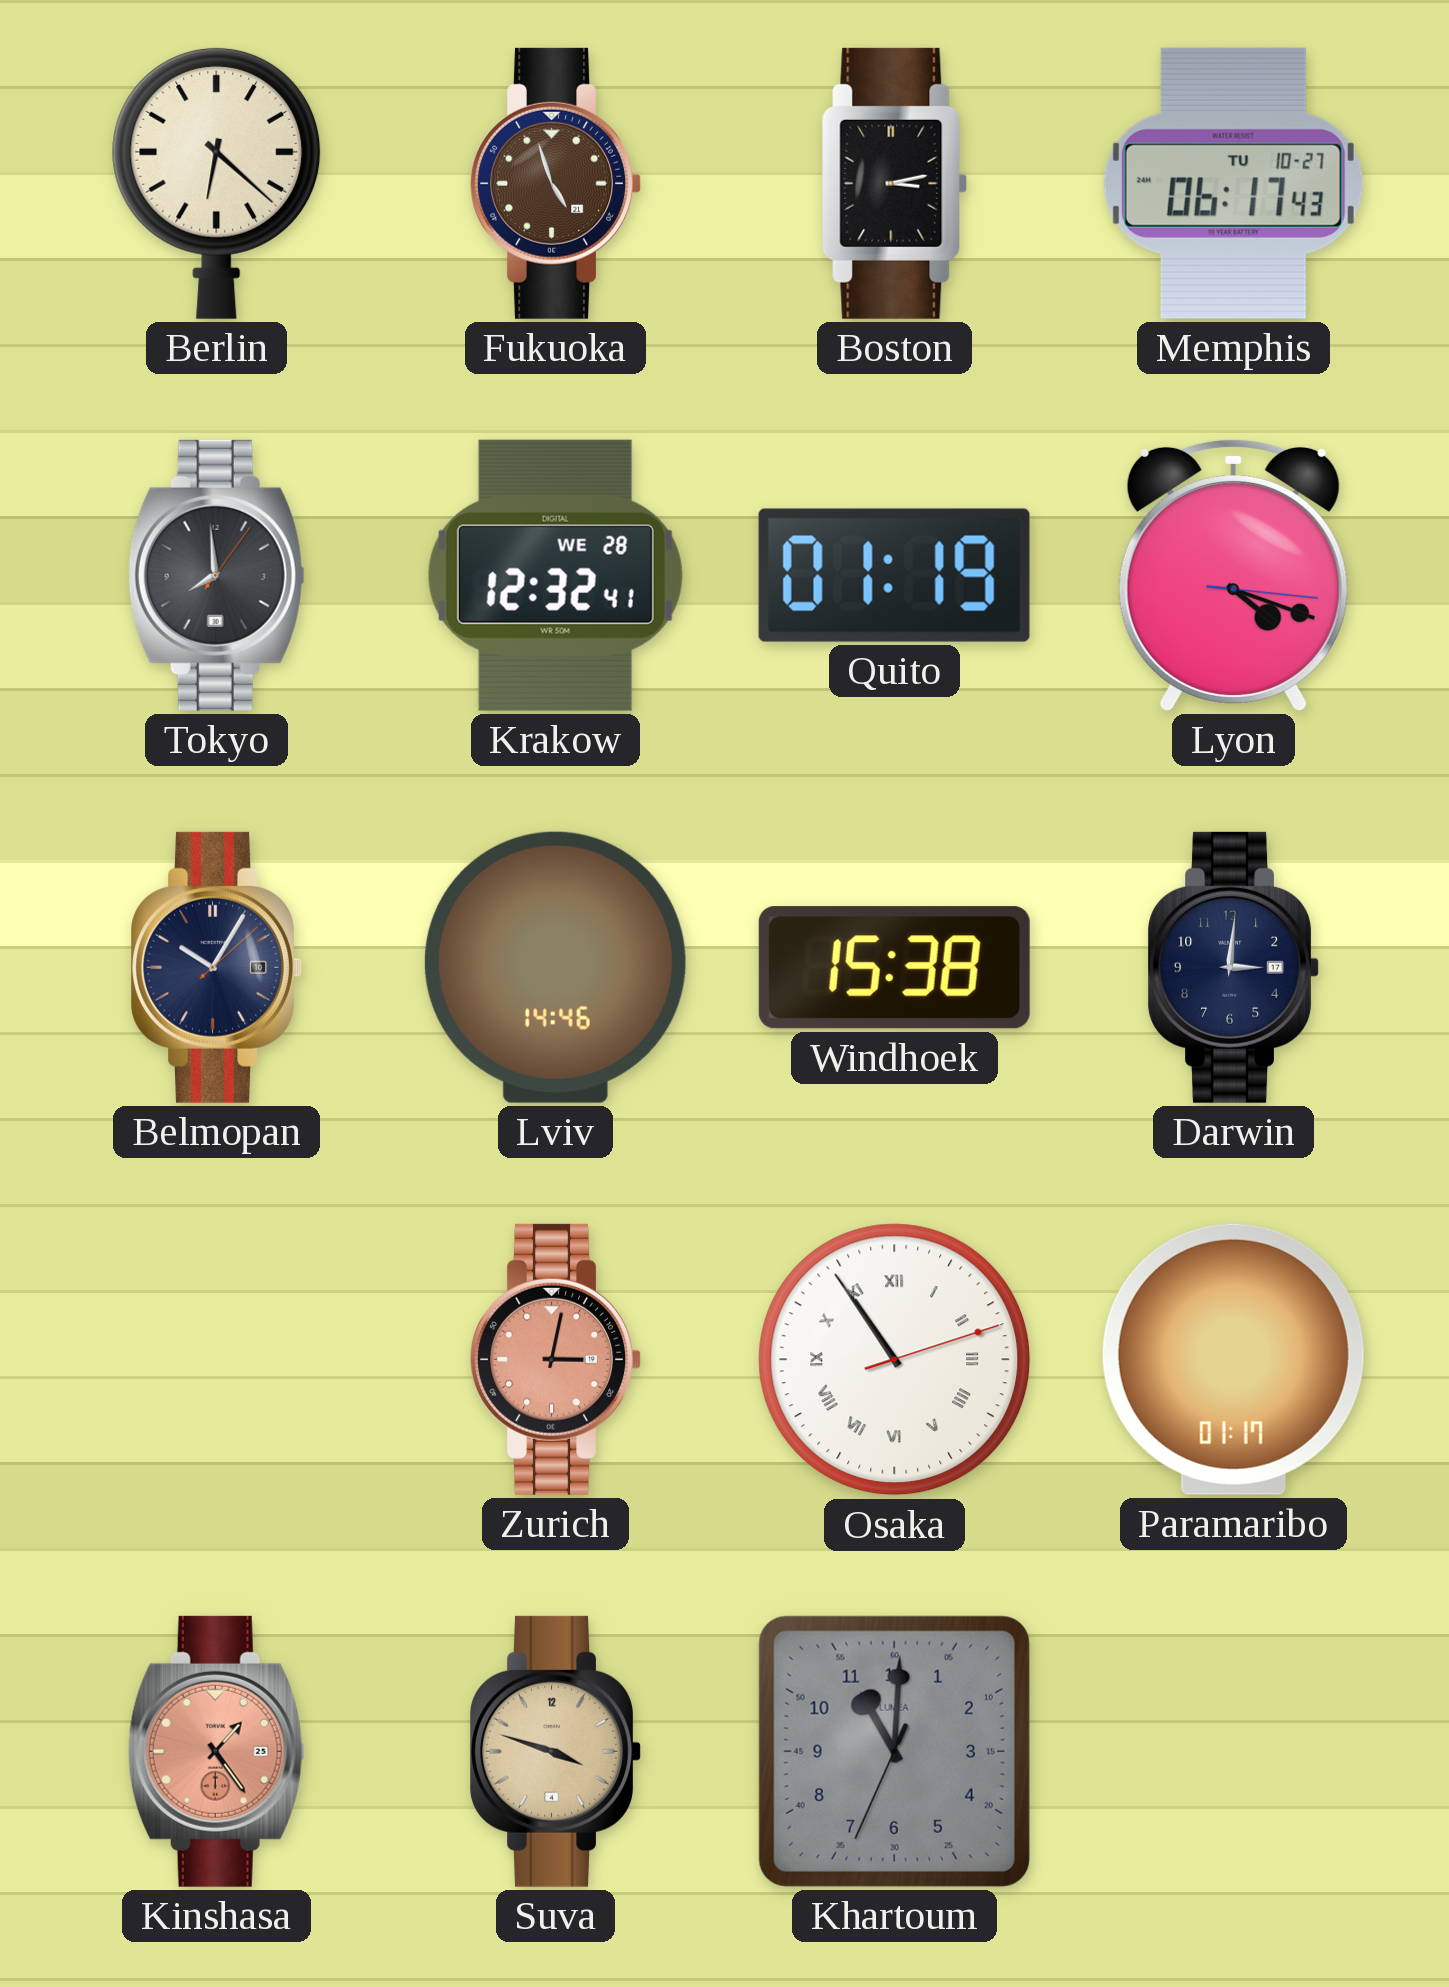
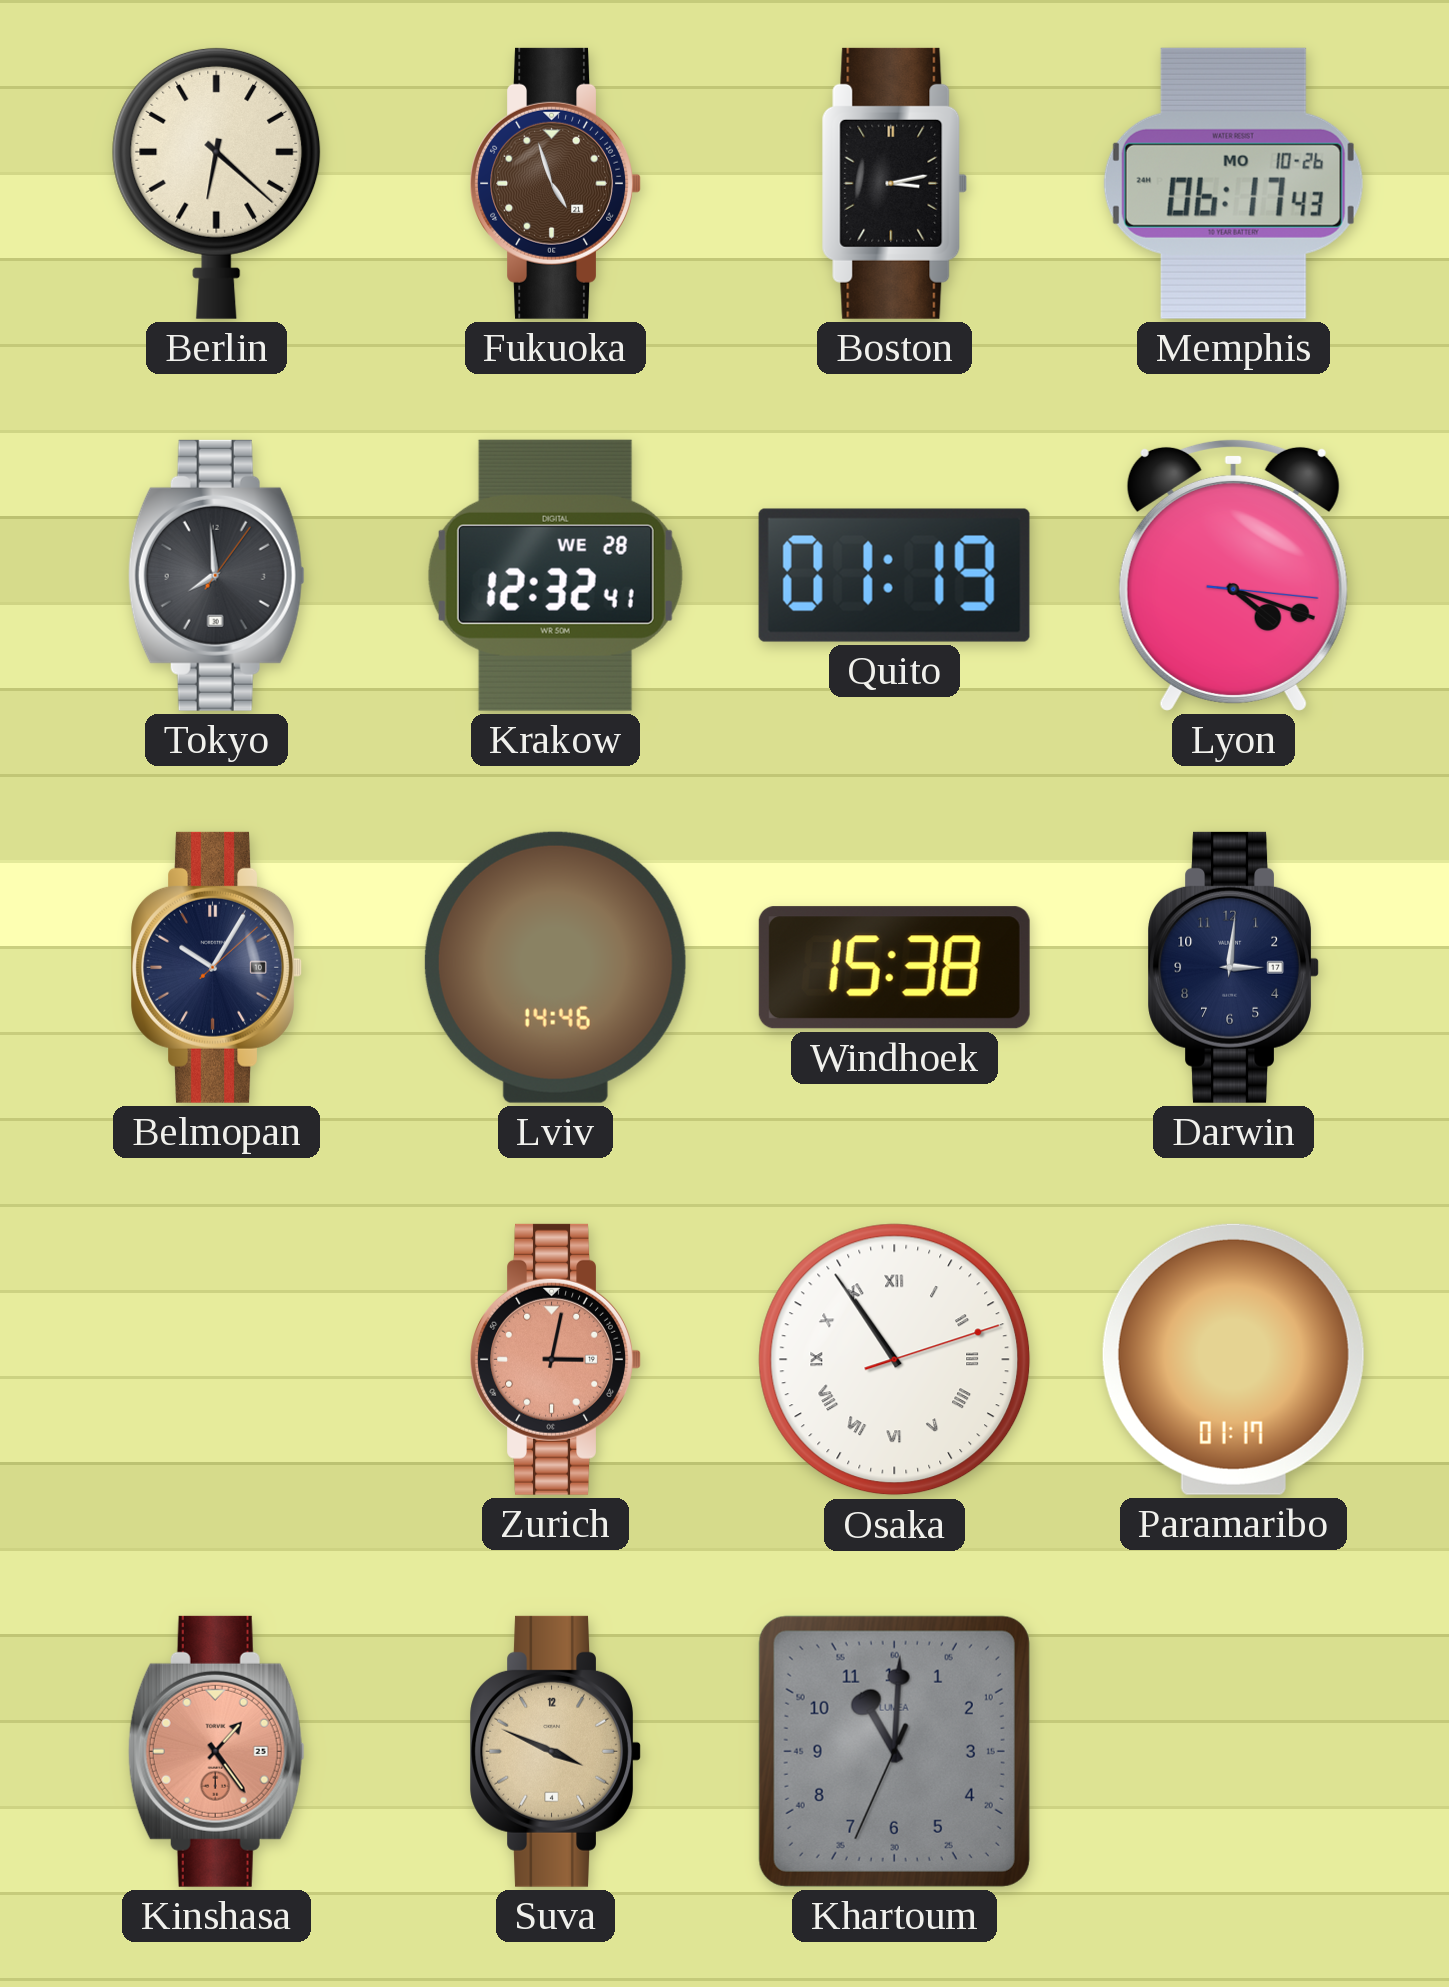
Memphis date: TU 10-27 -> MO 10-26 (1233, 183)
Suva: 3:48 -> 3:49 (555, 1751)
